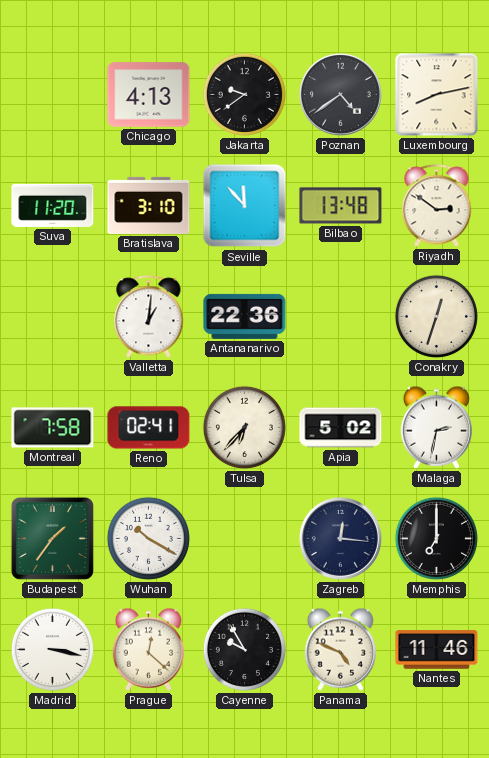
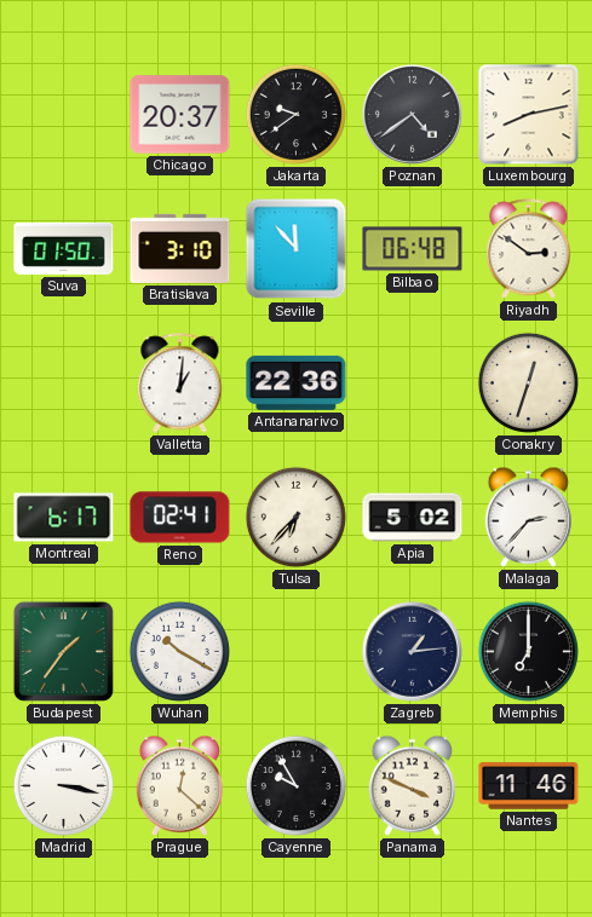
Chicago: 4:13 -> 20:37 (180, 115)
Suva: 11:20 -> 01:50 (64, 248)
Bilbao: 13:48 -> 06:48 (413, 249)
Montreal: 7:58 -> 6:17 (64, 518)
Malaga: 2:32 -> 2:37 (528, 517)
Zagreb: 12:16 -> 1:14 (412, 651)
Panama: 4:49 -> 3:49 (412, 785)
